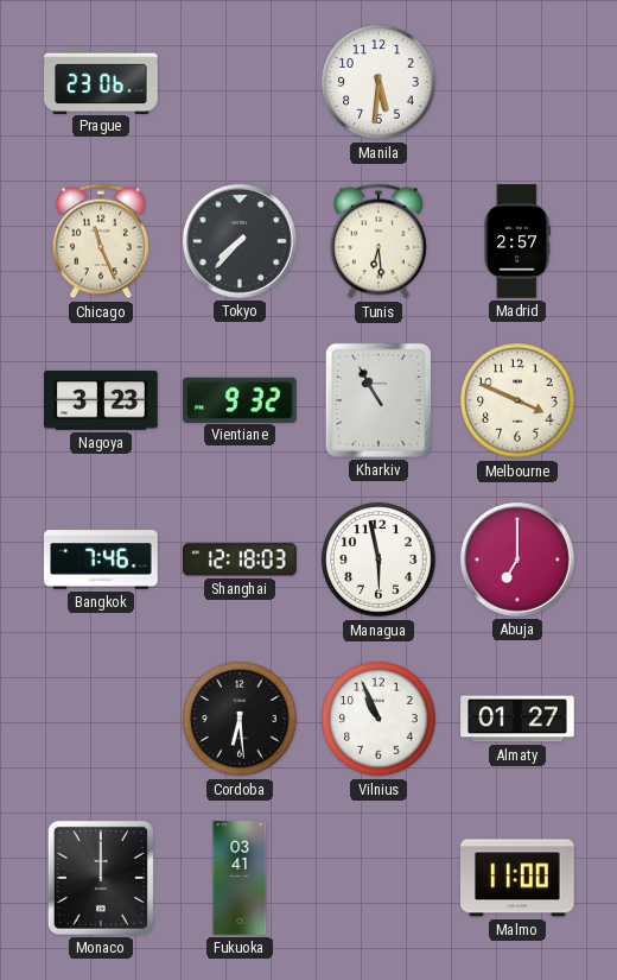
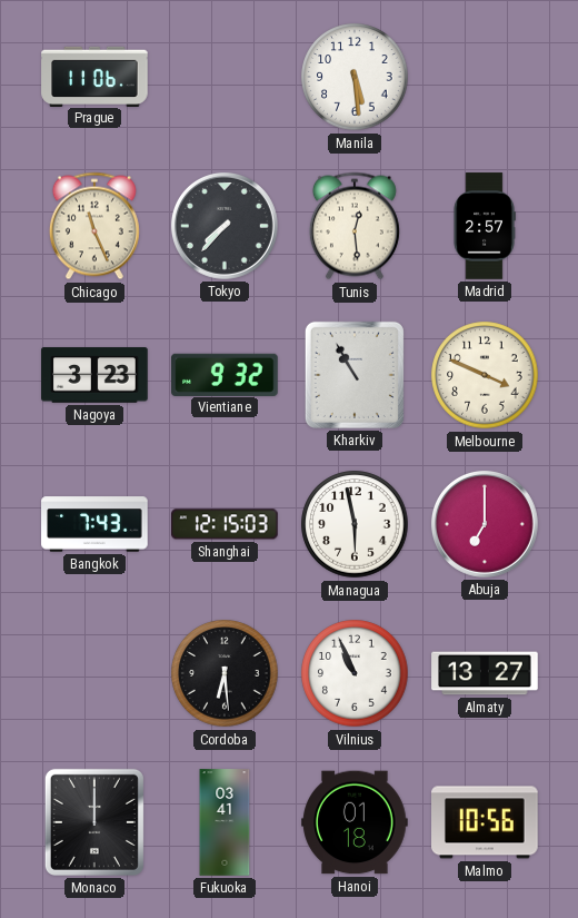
Prague: 23:06 -> 11:06 (94, 76)
Manila: 5:31 -> 5:29 (355, 77)
Tunis: 6:29 -> 12:29 (355, 226)
Bangkok: 7:46 -> 7:43 (94, 524)
Shanghai: 12:18 -> 12:15 (225, 524)
Almaty: 01:27 -> 13:27 (485, 673)
Hanoi: none -> 01:18 (355, 822)
Malmo: 11:00 -> 10:56 (485, 822)
